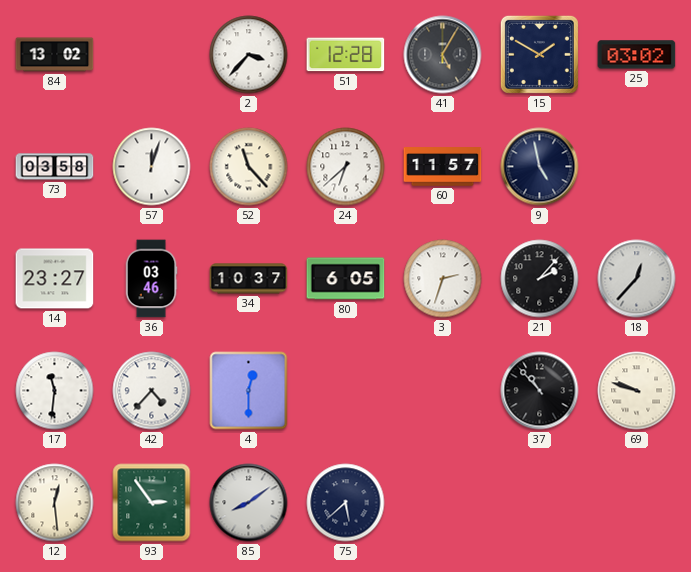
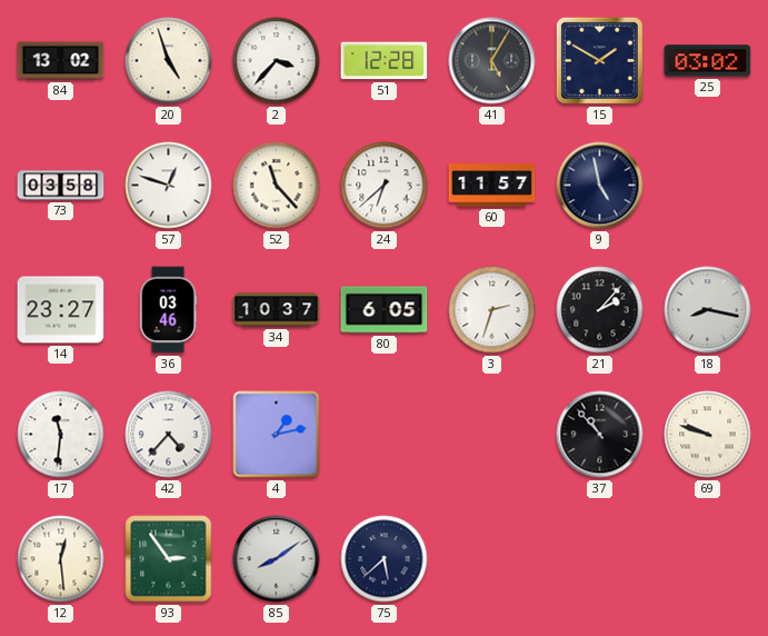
20: none -> 4:57 (169, 61)
57: 12:03 -> 12:48 (169, 186)
18: 12:37 -> 8:17 (708, 310)
4: 12:30 -> 1:13 (277, 435)
